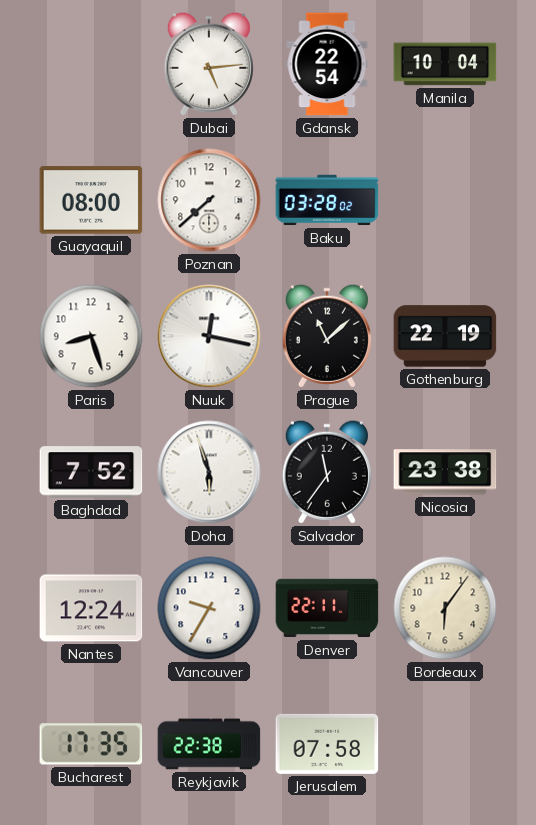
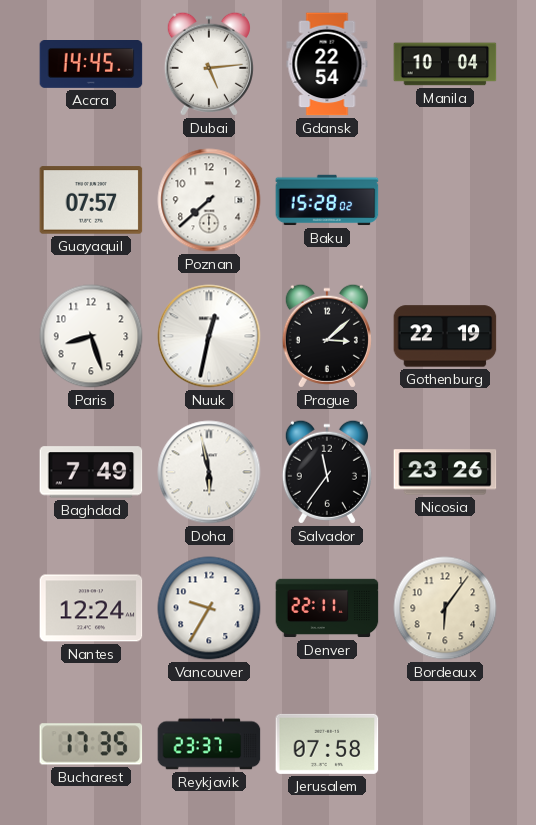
Accra: none -> 14:45 (91, 65)
Guayaquil: 08:00 -> 07:57 (91, 200)
Baku: 03:28 -> 15:28 (327, 200)
Nuuk: 12:17 -> 12:32 (209, 336)
Prague: 11:08 -> 3:08 (327, 336)
Baghdad: 7:52 -> 7:49 (91, 472)
Doha: 5:57 -> 5:58 (209, 472)
Nicosia: 23:38 -> 23:26 (445, 472)
Reykjavik: 22:38 -> 23:37 (209, 744)
